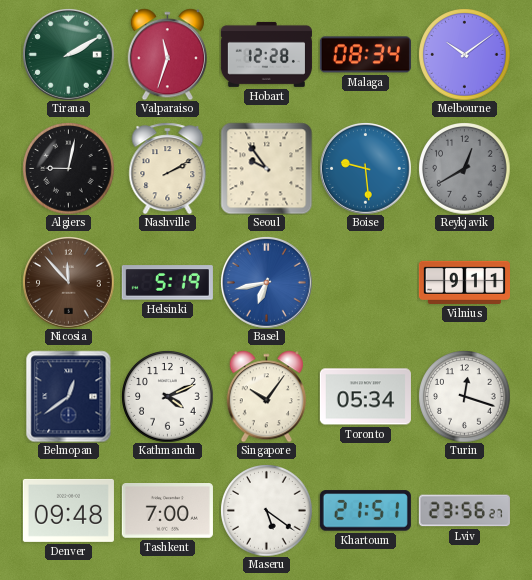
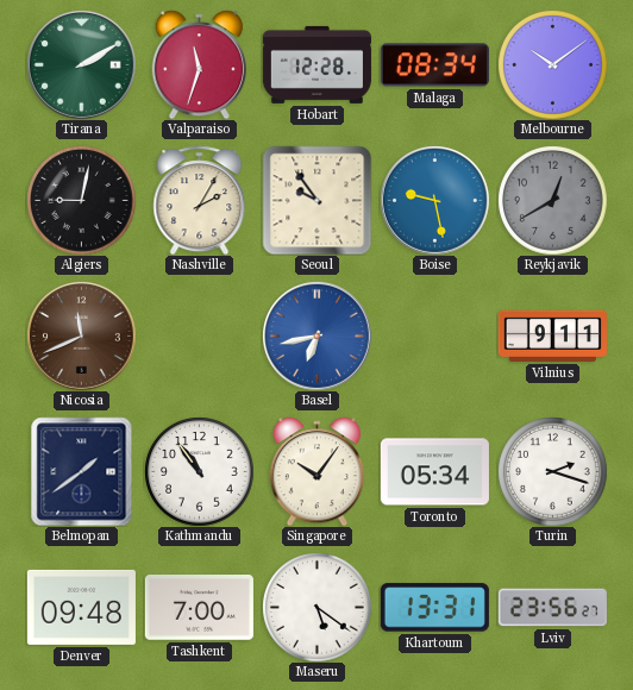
Nashville: 2:10 -> 2:05 (200, 200)
Boise: 9:29 -> 9:28 (435, 201)
Nicosia: 11:53 -> 11:41 (82, 337)
Helsinki: 5:19 -> none (167, 283)
Belmopan: 12:39 -> 1:39 (82, 471)
Kathmandu: 4:11 -> 10:54 (199, 471)
Turin: 12:18 -> 2:18 (552, 471)
Khartoum: 21:51 -> 13:31 (434, 608)
